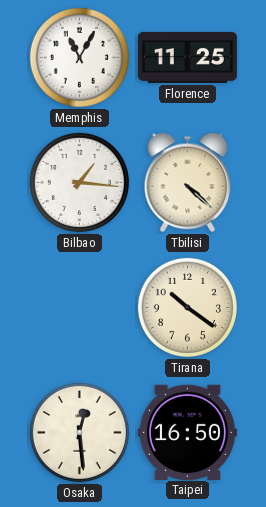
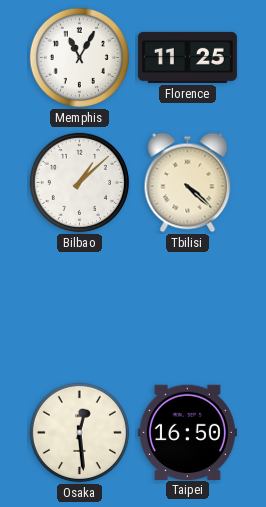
Bilbao: 1:16 -> 1:08 (79, 182)
Tirana: 10:21 -> none (187, 307)
